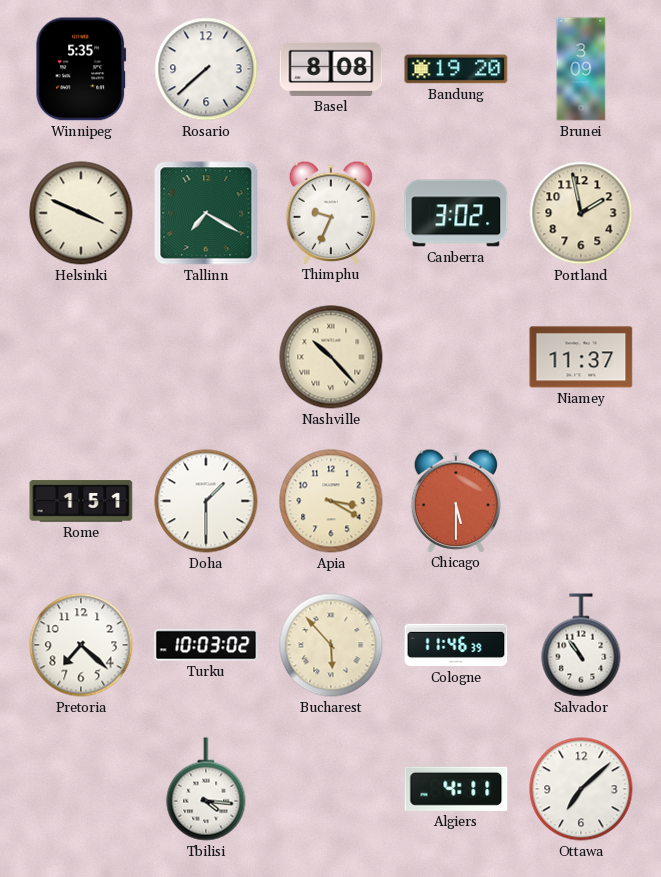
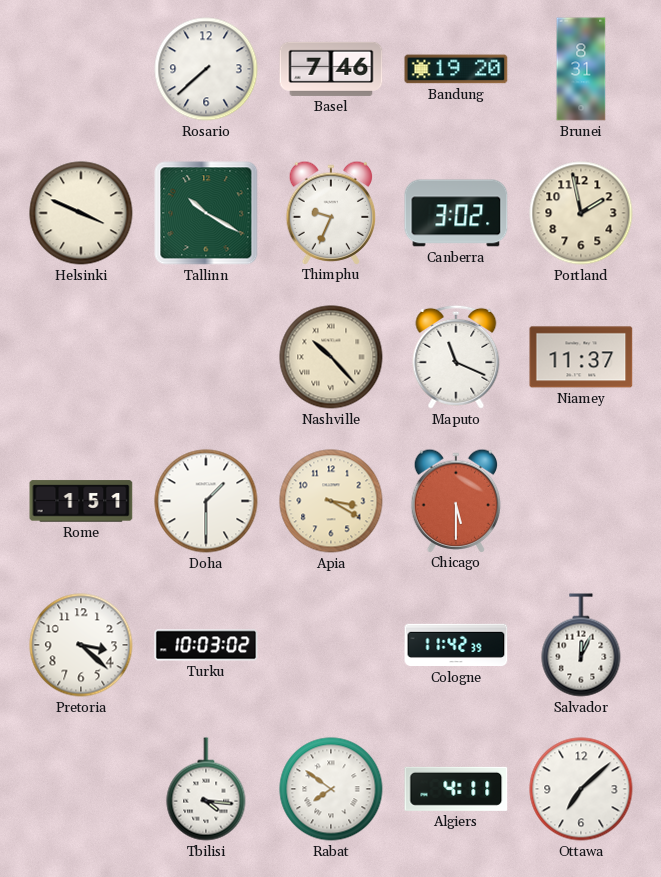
Winnipeg: 5:35 -> none (81, 69)
Basel: 8:08 -> 7:46 (331, 69)
Brunei: 3:09 -> 8:31 (581, 69)
Tallinn: 7:20 -> 10:20 (206, 213)
Maputo: none -> 11:19 (456, 357)
Pretoria: 7:22 -> 3:22 (81, 645)
Bucharest: 5:53 -> none (331, 645)
Cologne: 11:46 -> 11:42 (456, 645)
Salvador: 10:54 -> 12:04 (581, 645)
Rabat: none -> 7:51 (331, 789)
